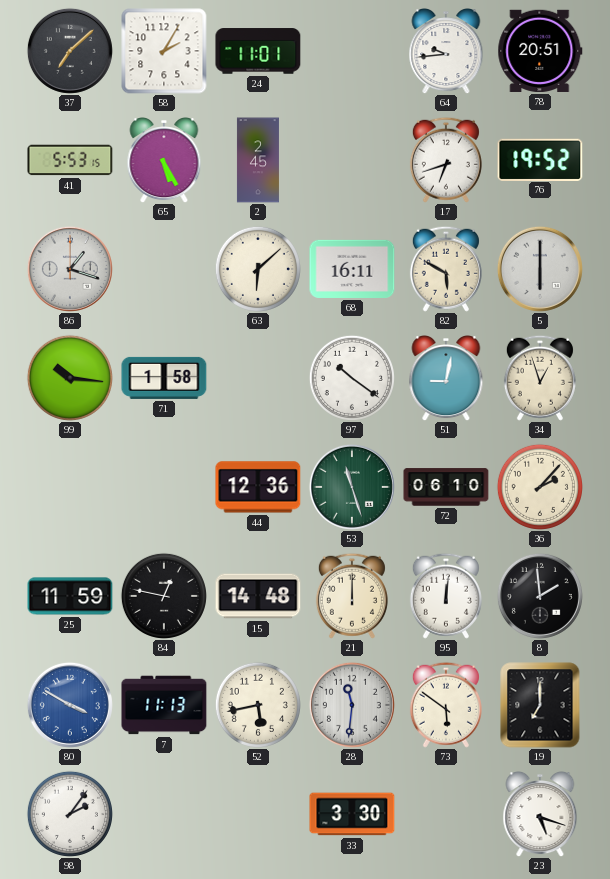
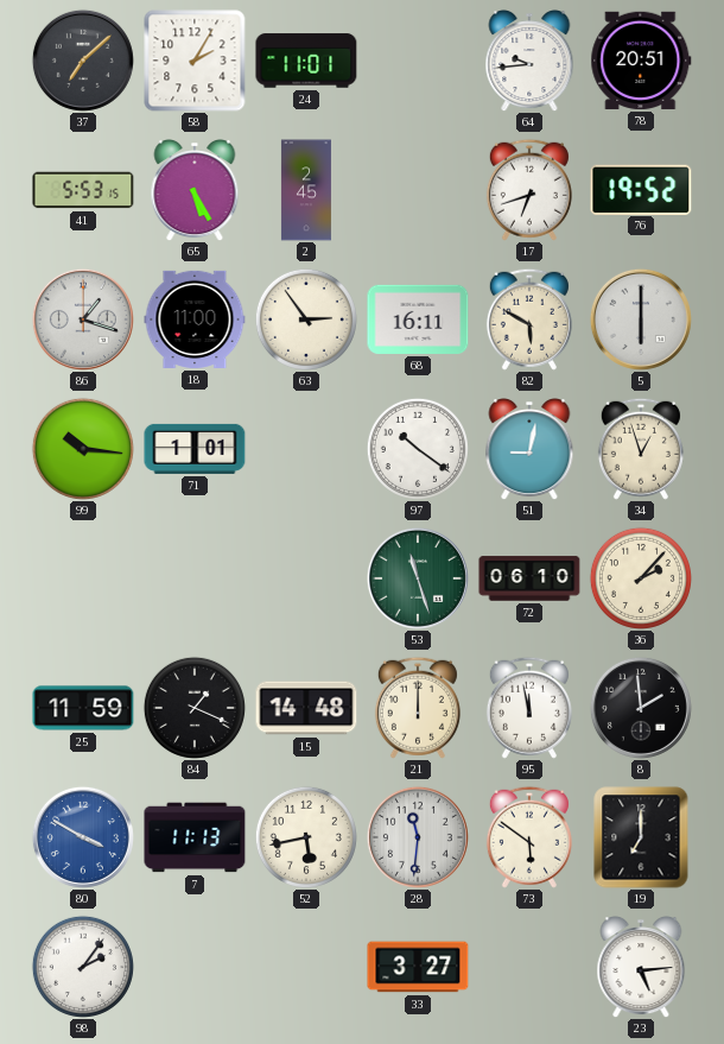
18: none -> 11:00 (195, 319)
63: 6:08 -> 2:54 (306, 319)
71: 1:58 -> 1:01 (195, 449)
44: 12:36 -> none (258, 487)
84: 12:47 -> 1:19 (195, 708)
95: 12:01 -> 11:58 (529, 708)
33: 3:30 -> 3:27 (418, 967)
23: 5:18 -> 5:14 (641, 968)
